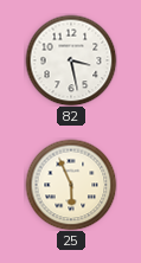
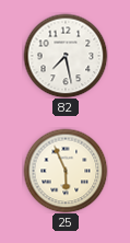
82: 3:28 -> 7:28 (66, 56)
